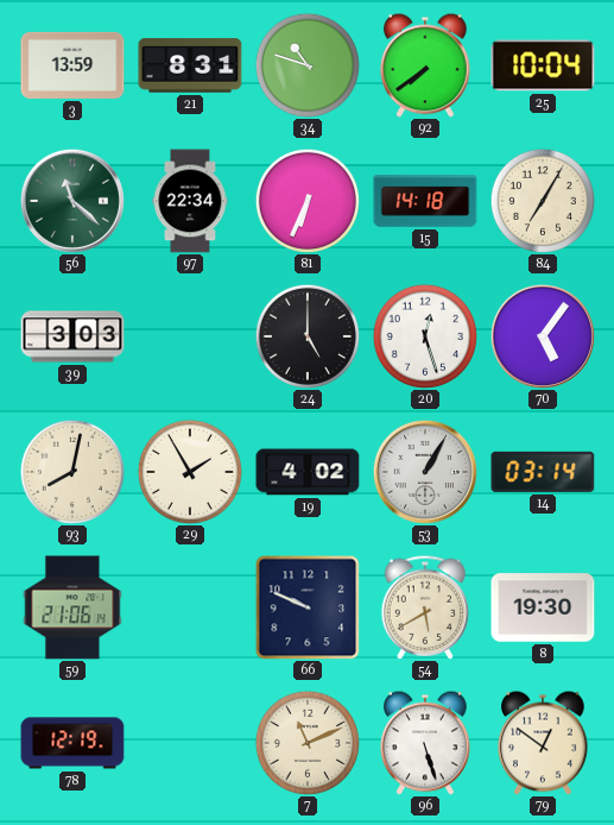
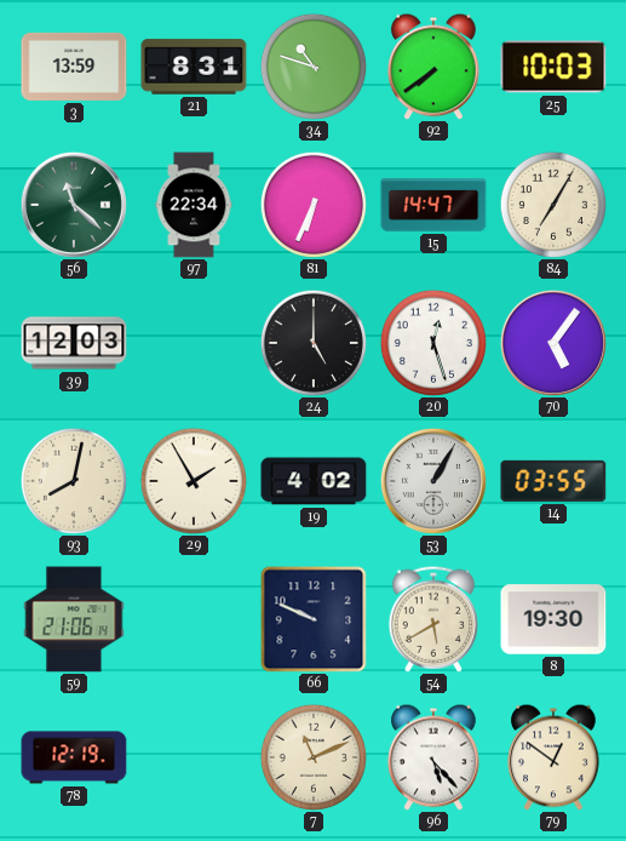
25: 10:04 -> 10:03 (553, 67)
15: 14:18 -> 14:47 (433, 205)
39: 3:03 -> 12:03 (74, 343)
14: 03:14 -> 03:55 (553, 481)
96: 5:27 -> 5:23 (433, 757)
